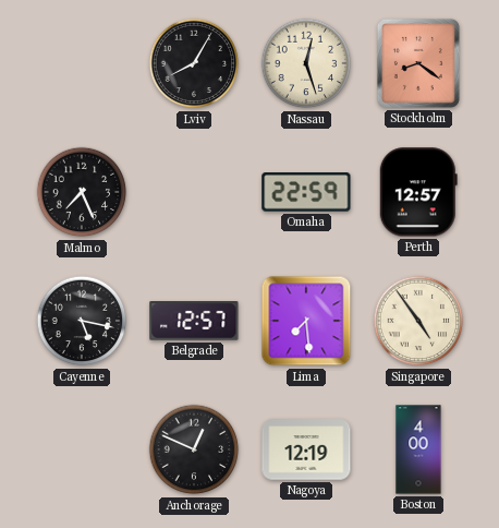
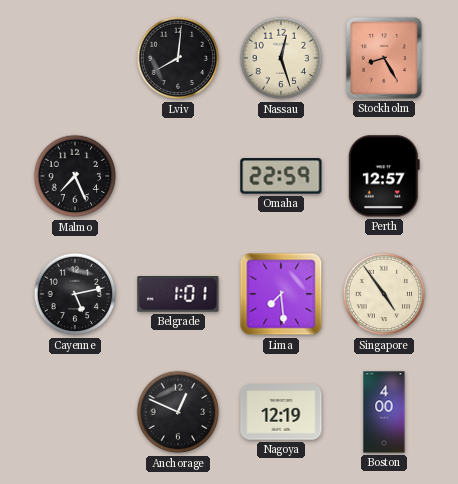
Lviv: 8:05 -> 8:01 (178, 58)
Stockholm: 8:21 -> 8:25 (384, 58)
Cayenne: 5:17 -> 5:13 (75, 294)
Belgrade: 12:57 -> 1:01 (178, 295)
